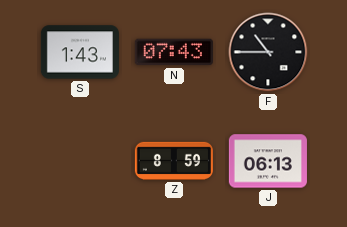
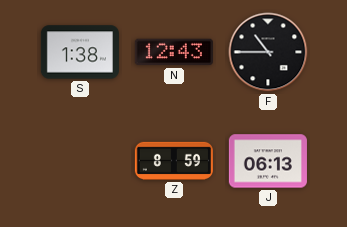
S: 1:43 -> 1:38 (80, 52)
N: 07:43 -> 12:43 (174, 52)
